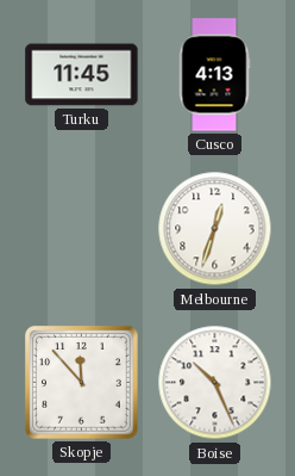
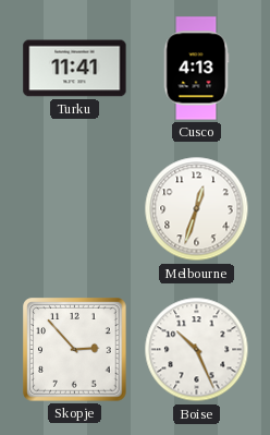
Turku: 11:45 -> 11:41 (75, 69)
Skopje: 11:53 -> 2:53 (75, 350)
